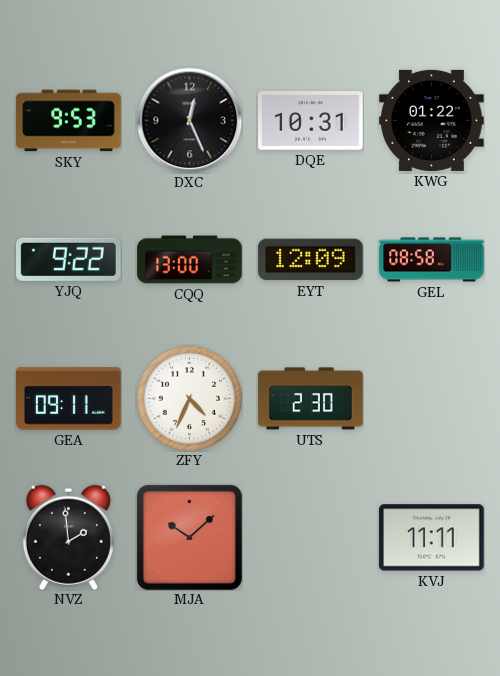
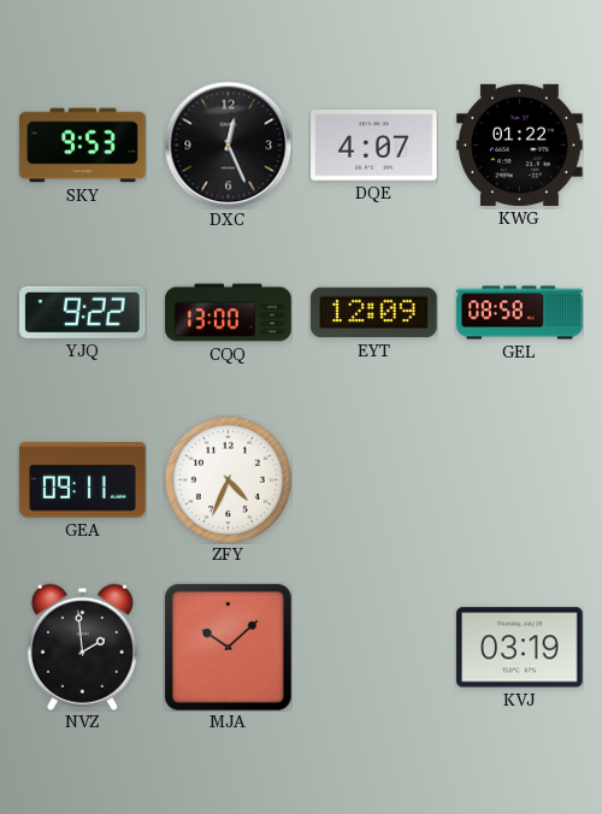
DQE: 10:31 -> 4:07 (374, 146)
UTS: 2:30 -> none (311, 399)
KVJ: 11:11 -> 03:19 (520, 648)
